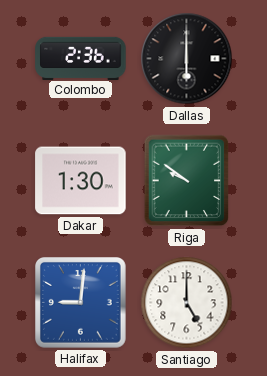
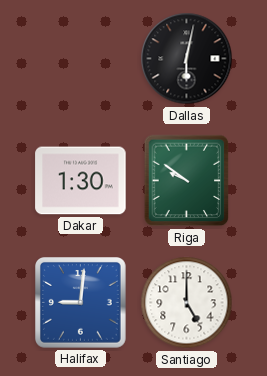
Colombo: 2:36 -> none (81, 58)
Dallas: 6:00 -> 6:02 (187, 59)
